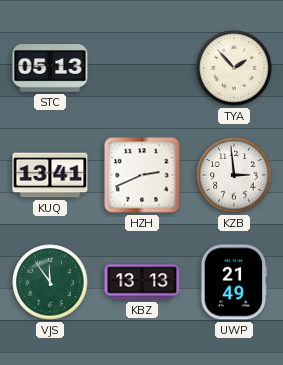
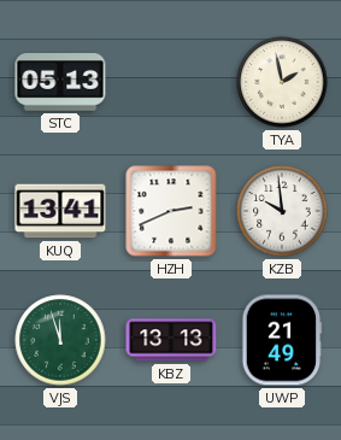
TYA: 1:53 -> 1:58 (282, 82)
KZB: 2:59 -> 9:59 (282, 211)
VJS: 11:54 -> 11:57 (60, 340)
